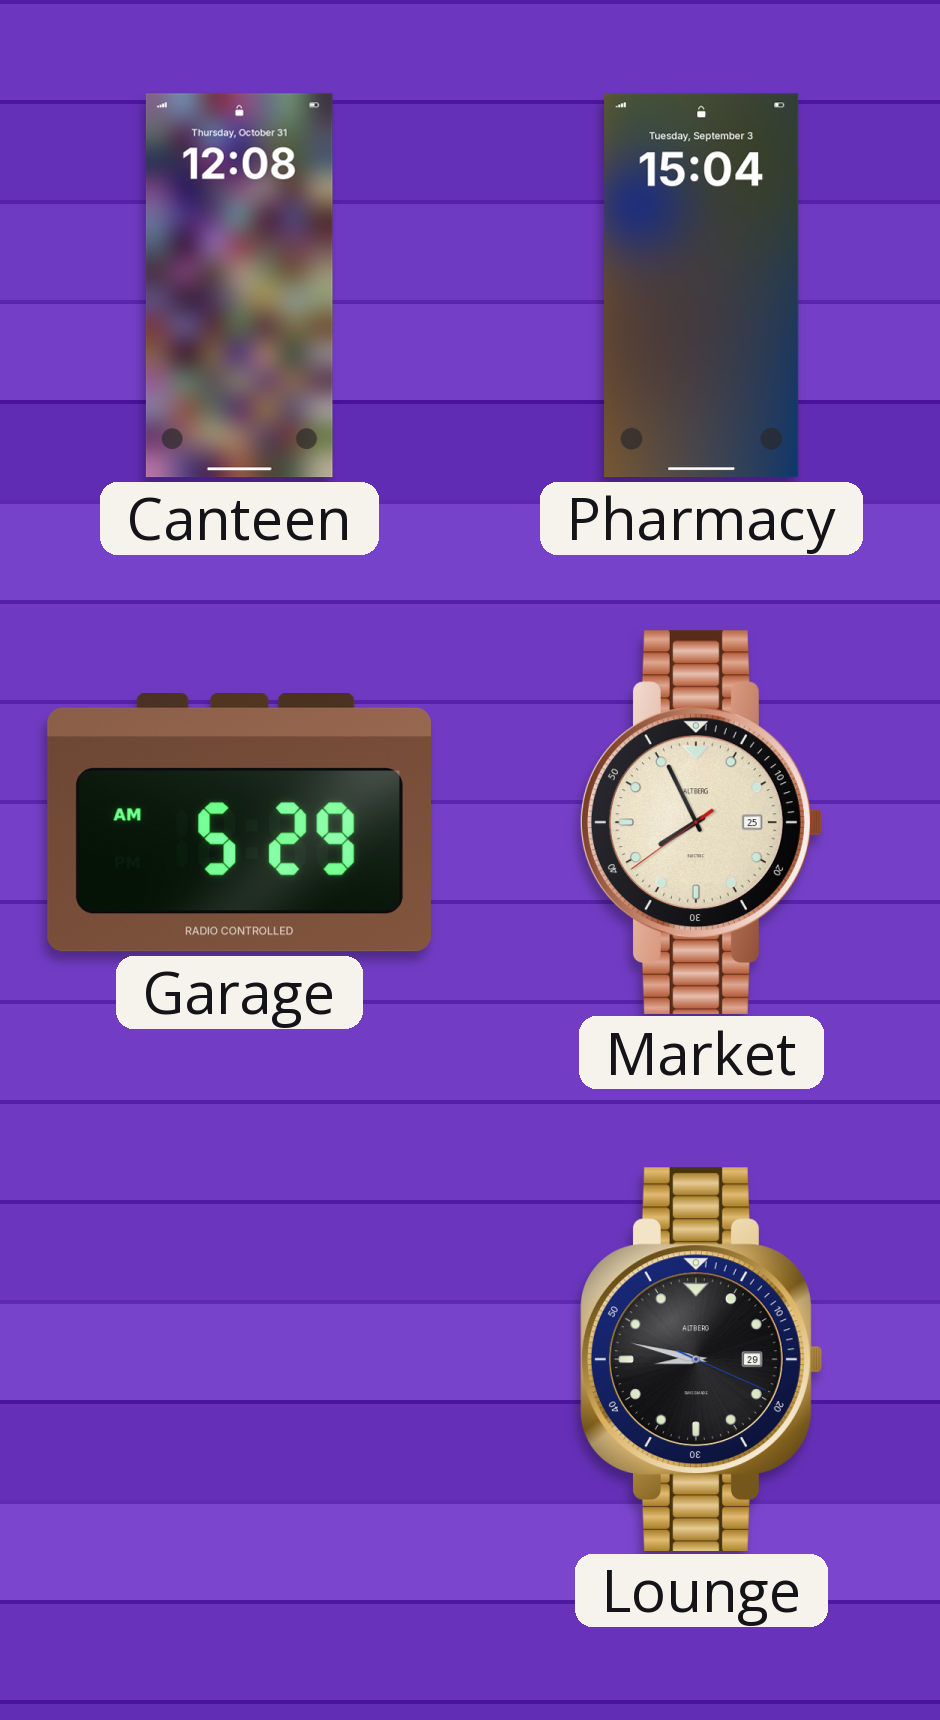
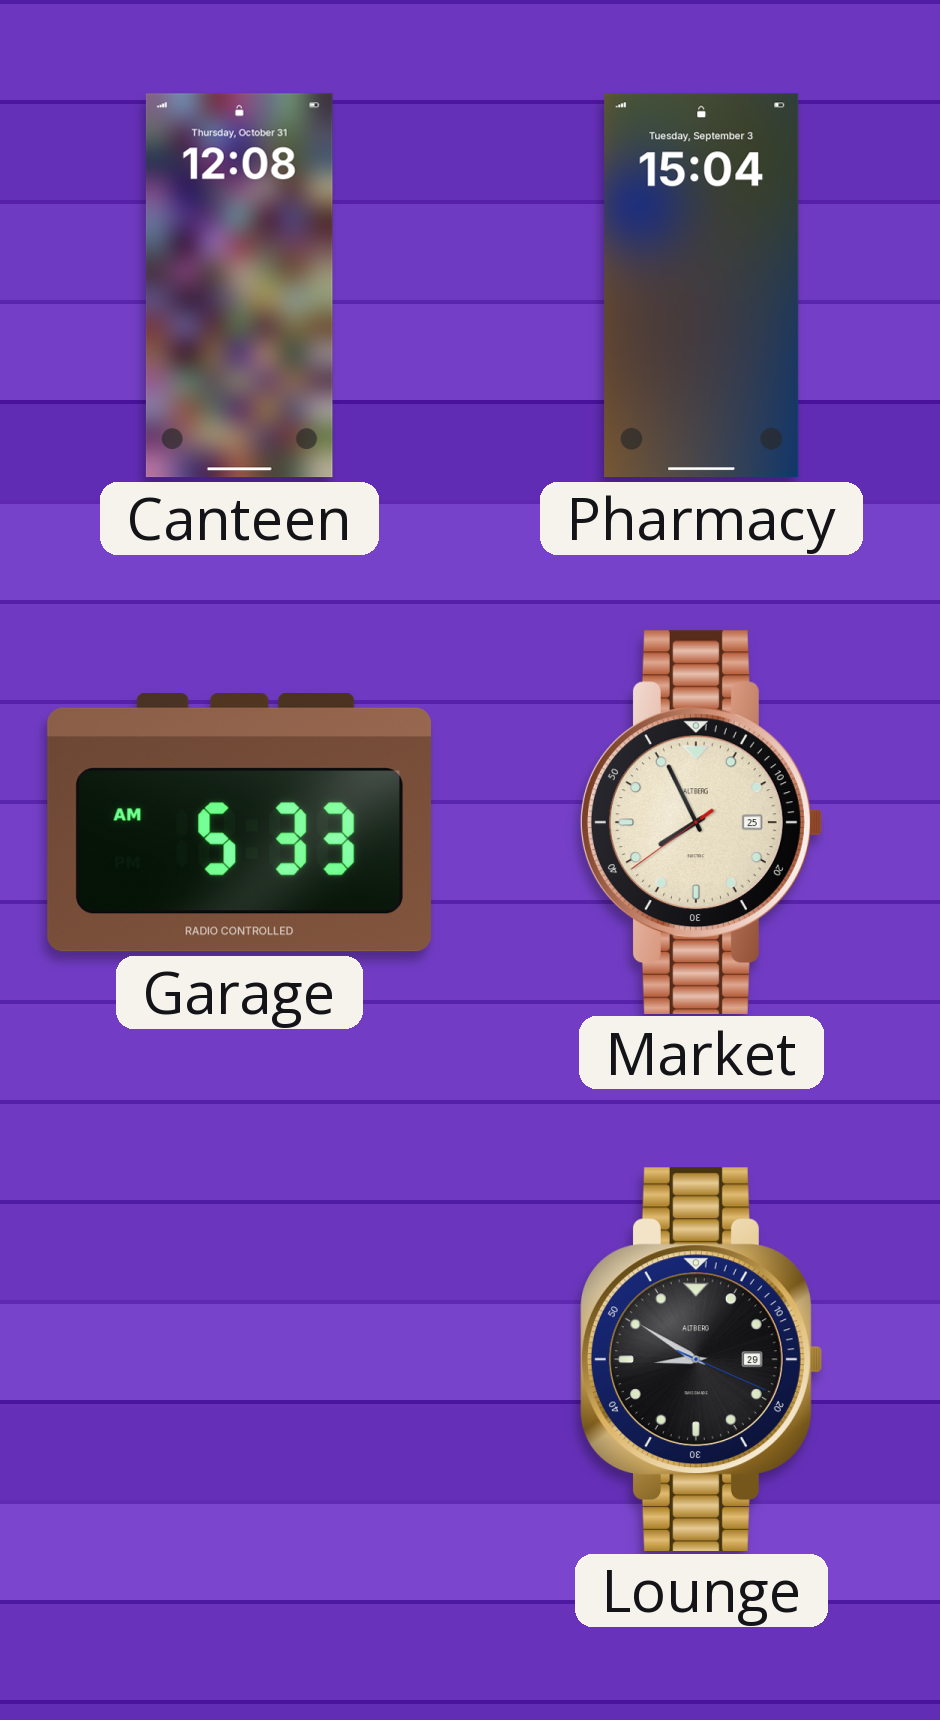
Garage: 5:29 -> 5:33 (239, 823)
Lounge: 8:47 -> 8:50 (701, 1359)
